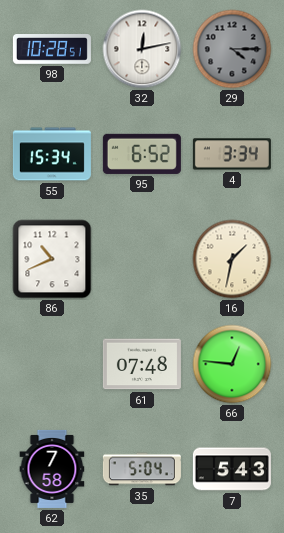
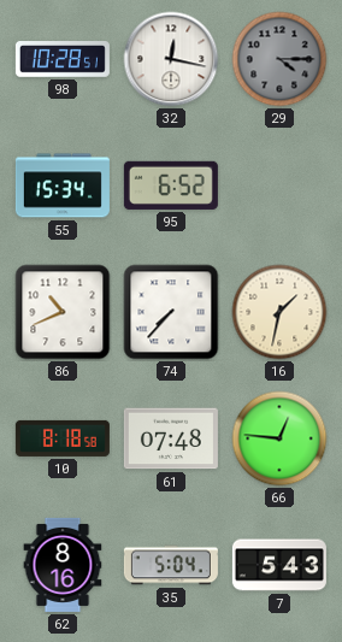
32: 12:13 -> 12:17 (171, 59)
4: 3:34 -> none (232, 154)
74: none -> 7:37 (171, 312)
10: none -> 8:18 (63, 438)
62: 7:58 -> 8:16 (63, 565)
